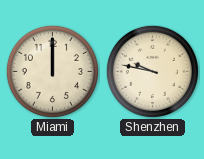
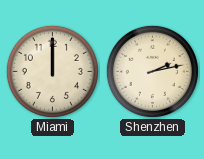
Shenzhen: 9:47 -> 2:13 (152, 71)
